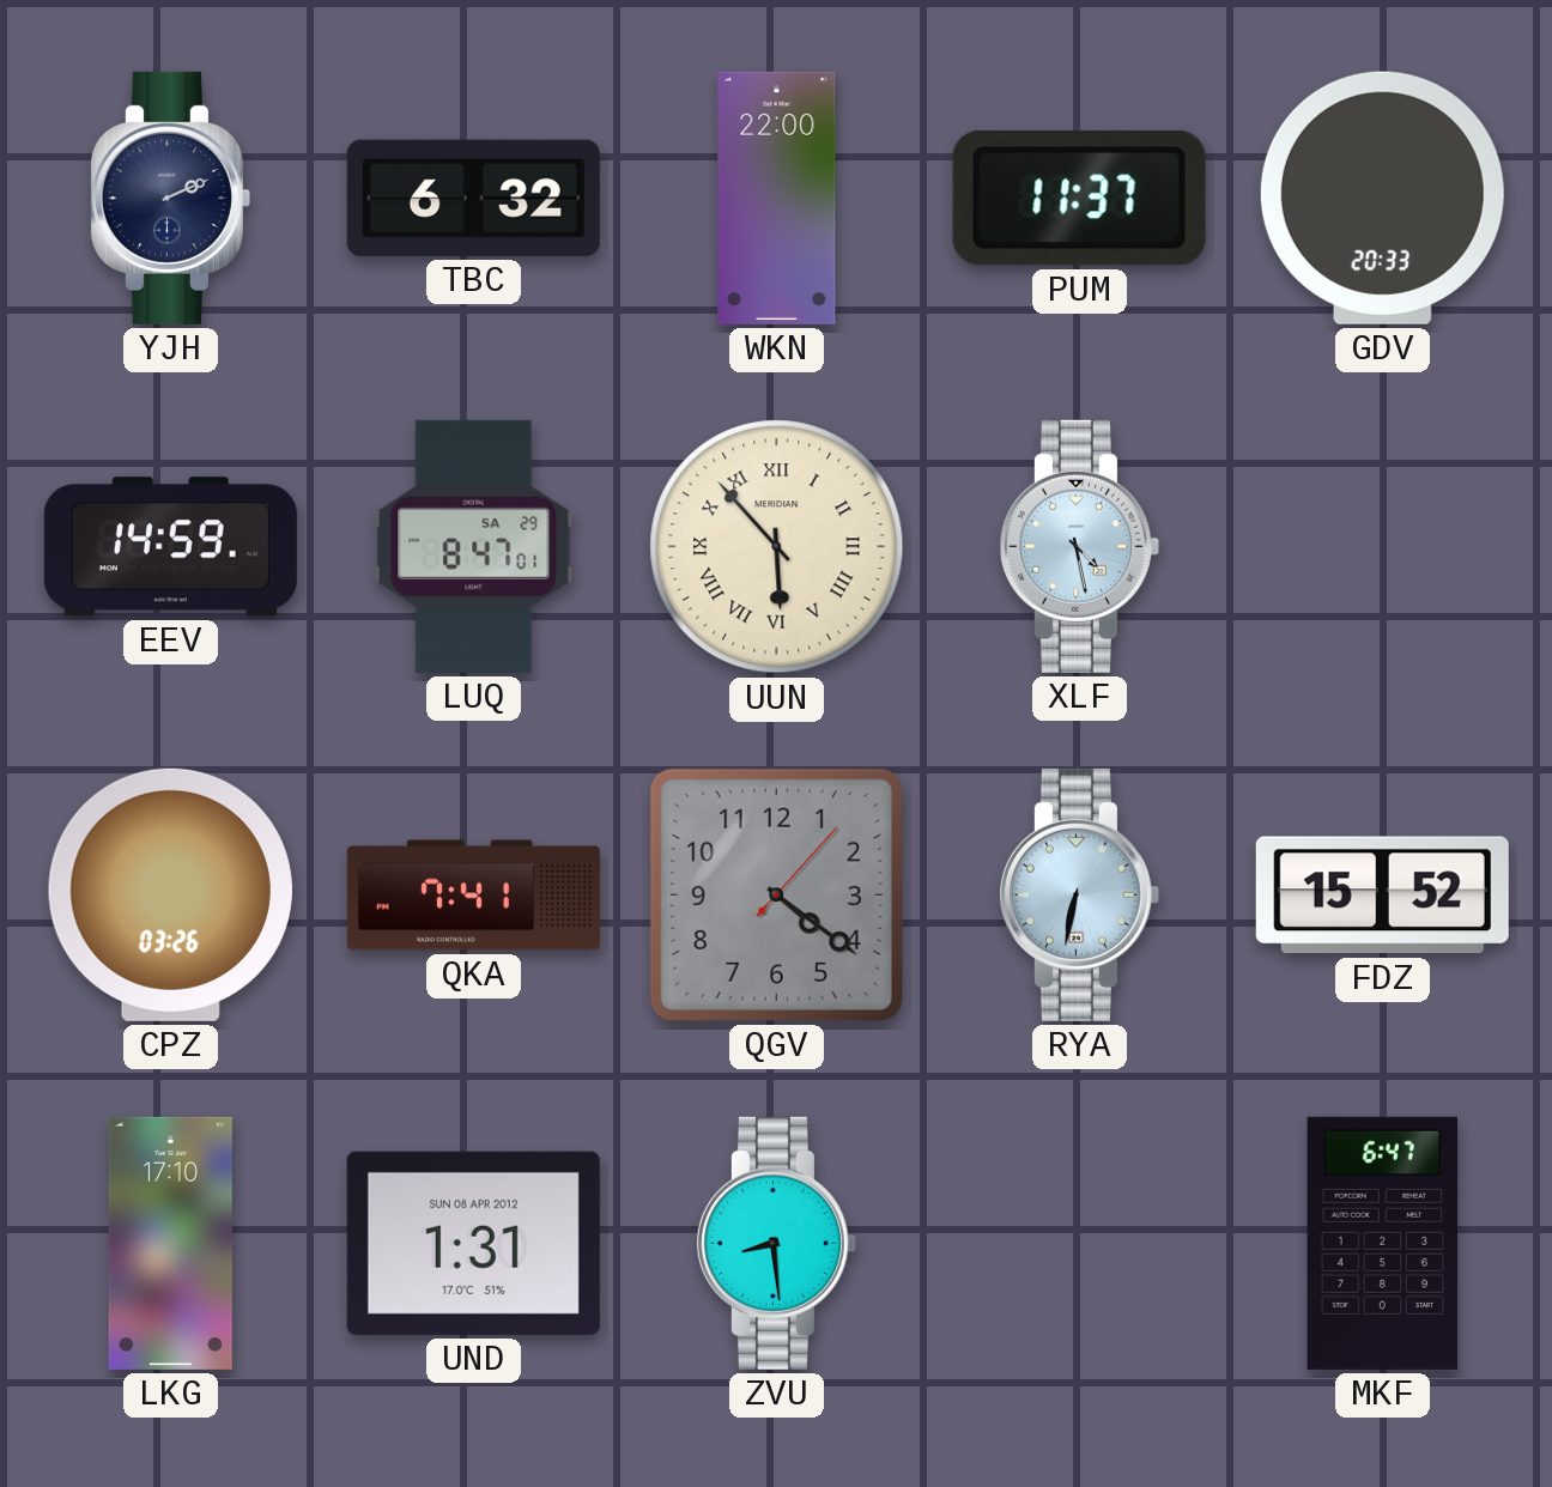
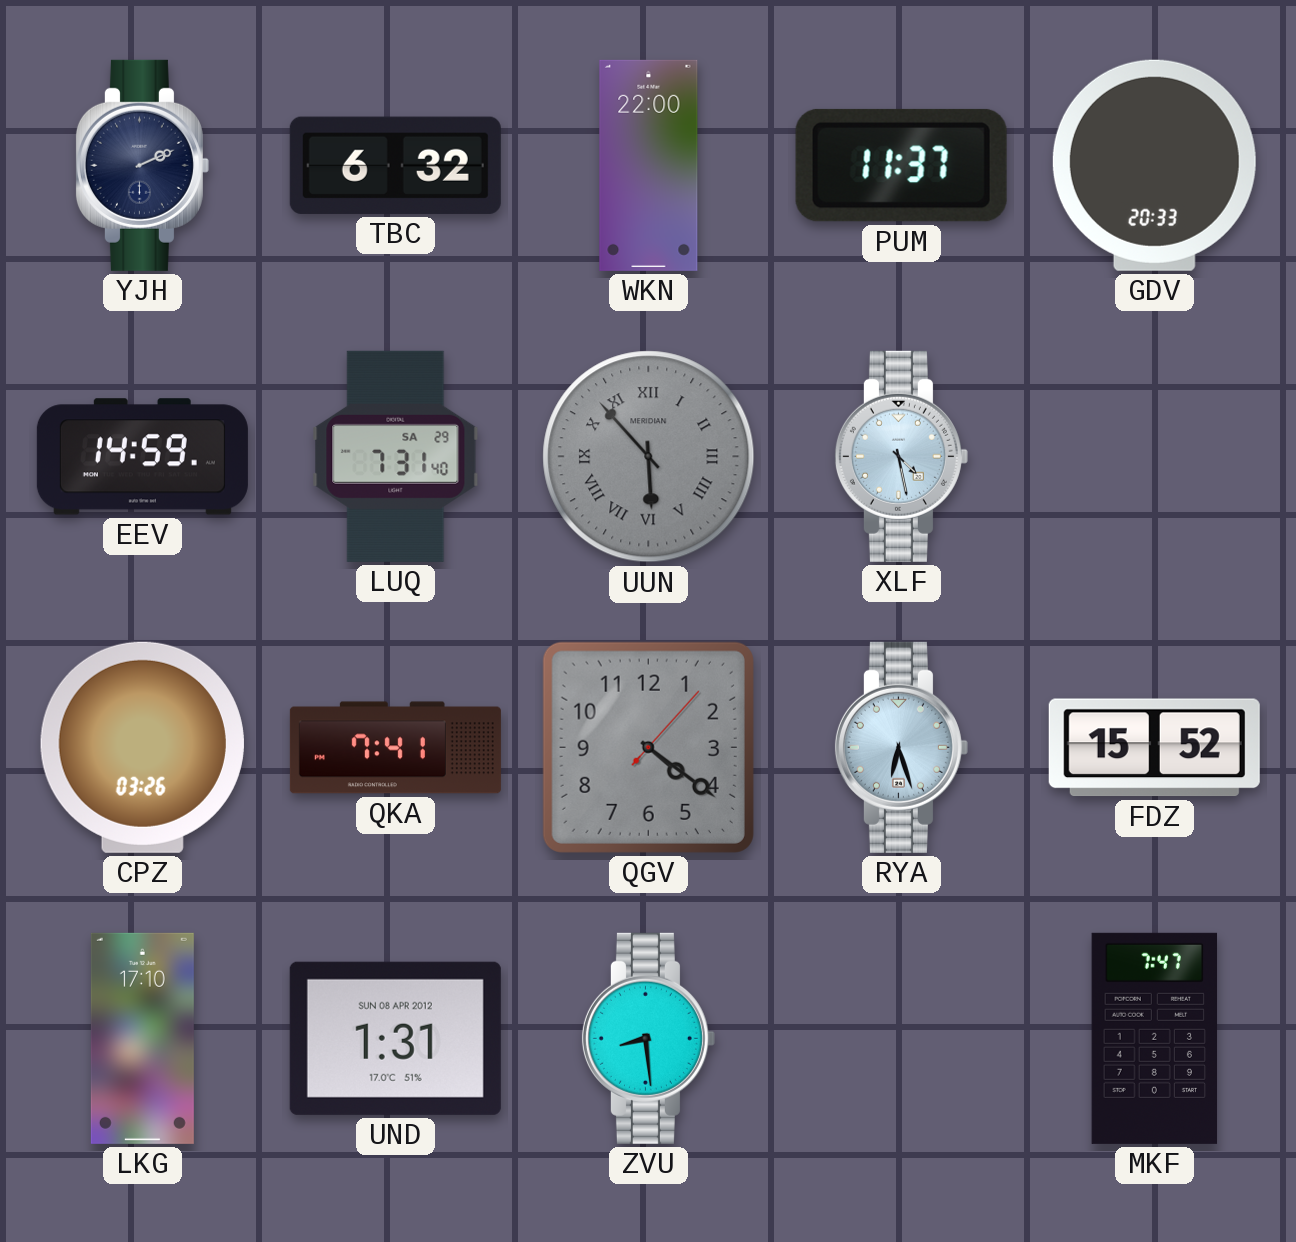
LUQ: 8:47 -> 7:31 (396, 456)
UUN dial: cream -> grey (649, 457)
RYA: 6:32 -> 6:27 (901, 747)
MKF: 6:47 -> 7:47 (1155, 1038)
